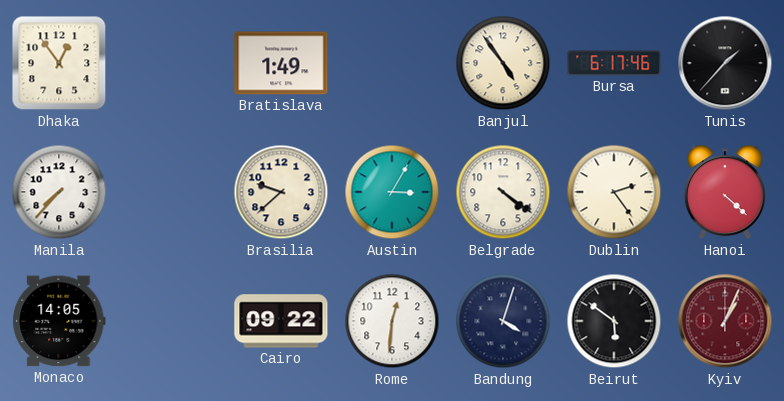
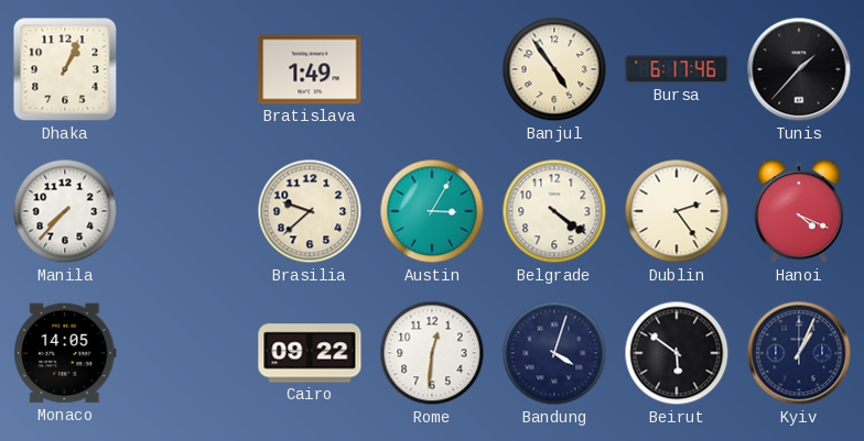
Dhaka: 12:54 -> 1:04 (65, 69)
Hanoi: 4:22 -> 4:19 (799, 212)
Kyiv dial: burgundy -> navy (799, 353)
